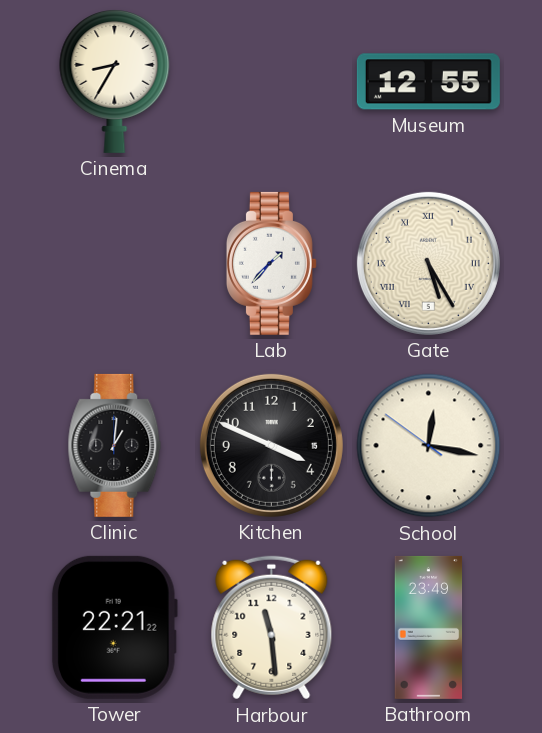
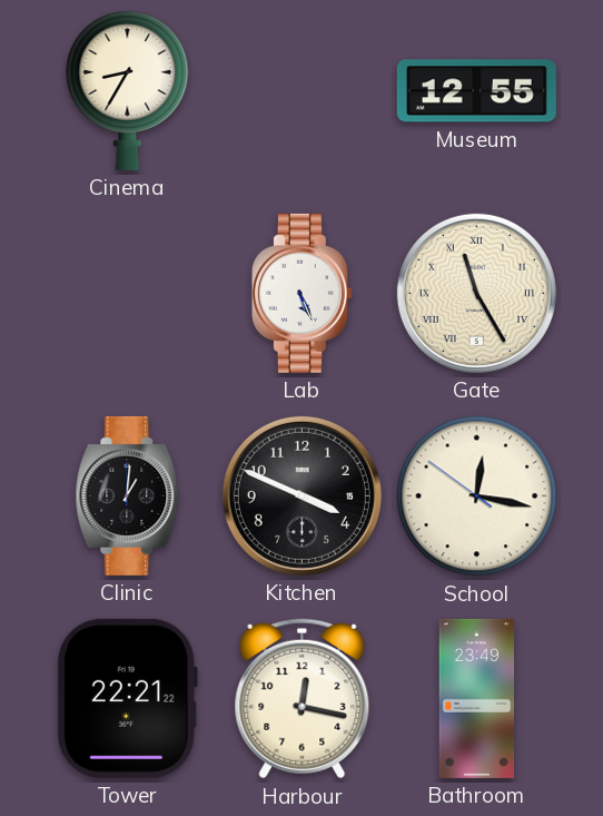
Lab: 1:37 -> 5:26 (301, 293)
Gate: 5:25 -> 11:25 (476, 293)
Harbour: 11:29 -> 12:17 (303, 699)
